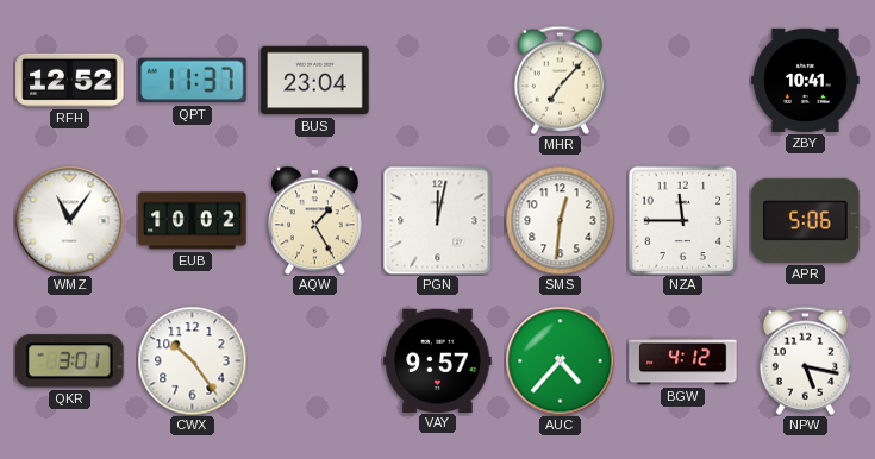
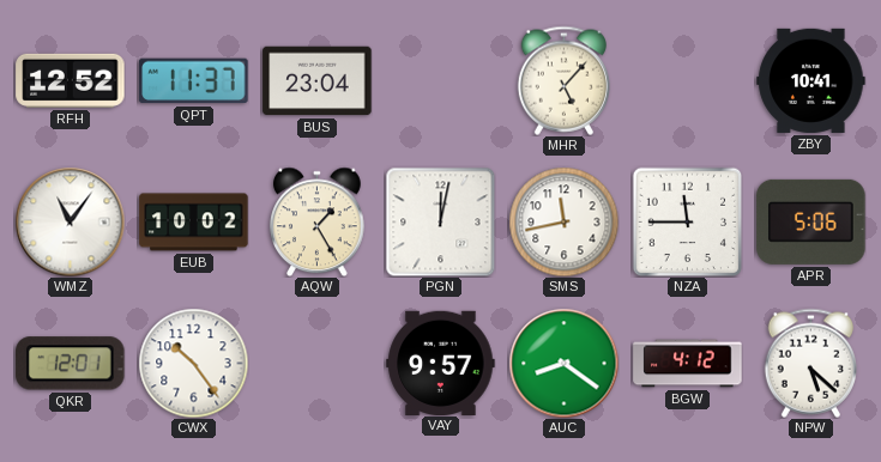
MHR: 7:07 -> 5:07 (563, 80)
SMS: 12:31 -> 11:43 (563, 221)
QKR: 3:01 -> 12:01 (71, 364)
AUC: 4:37 -> 8:21 (563, 363)
NPW: 5:17 -> 5:22 (810, 363)
